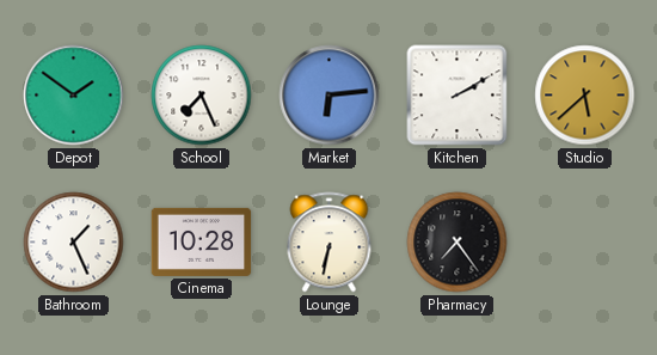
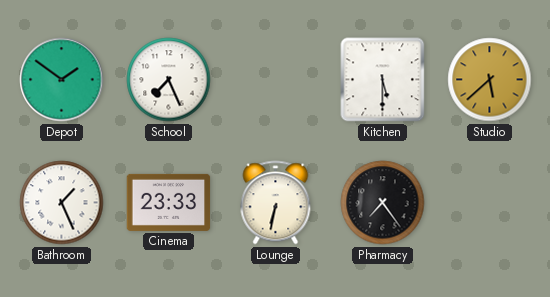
Market: 6:14 -> none (330, 96)
Kitchen: 2:10 -> 5:30 (383, 80)
Cinema: 10:28 -> 23:33 (169, 202)
